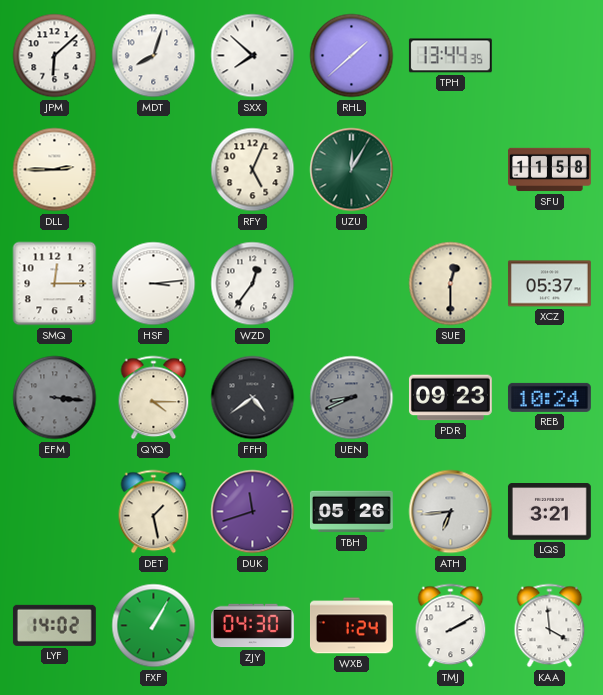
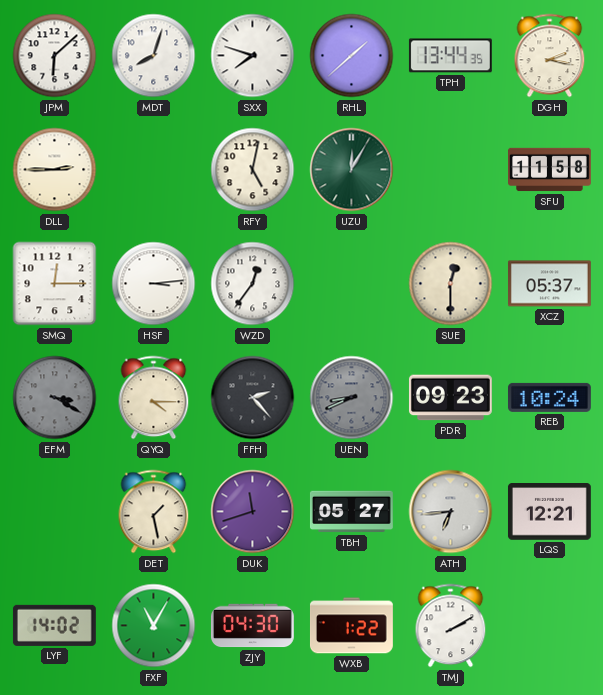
SXX: 7:52 -> 7:48 (253, 56)
DGH: none -> 2:17 (550, 56)
RFY: 5:04 -> 5:02 (253, 170)
EFM: 3:16 -> 3:20 (55, 398)
FFH: 4:39 -> 2:23 (253, 398)
TBH: 05:26 -> 05:27 (351, 512)
LQS: 3:21 -> 12:21 (549, 512)
FXF: 1:05 -> 11:05 (154, 626)
WXB: 1:24 -> 1:22 (351, 626)
KAA: 3:59 -> none (550, 626)
